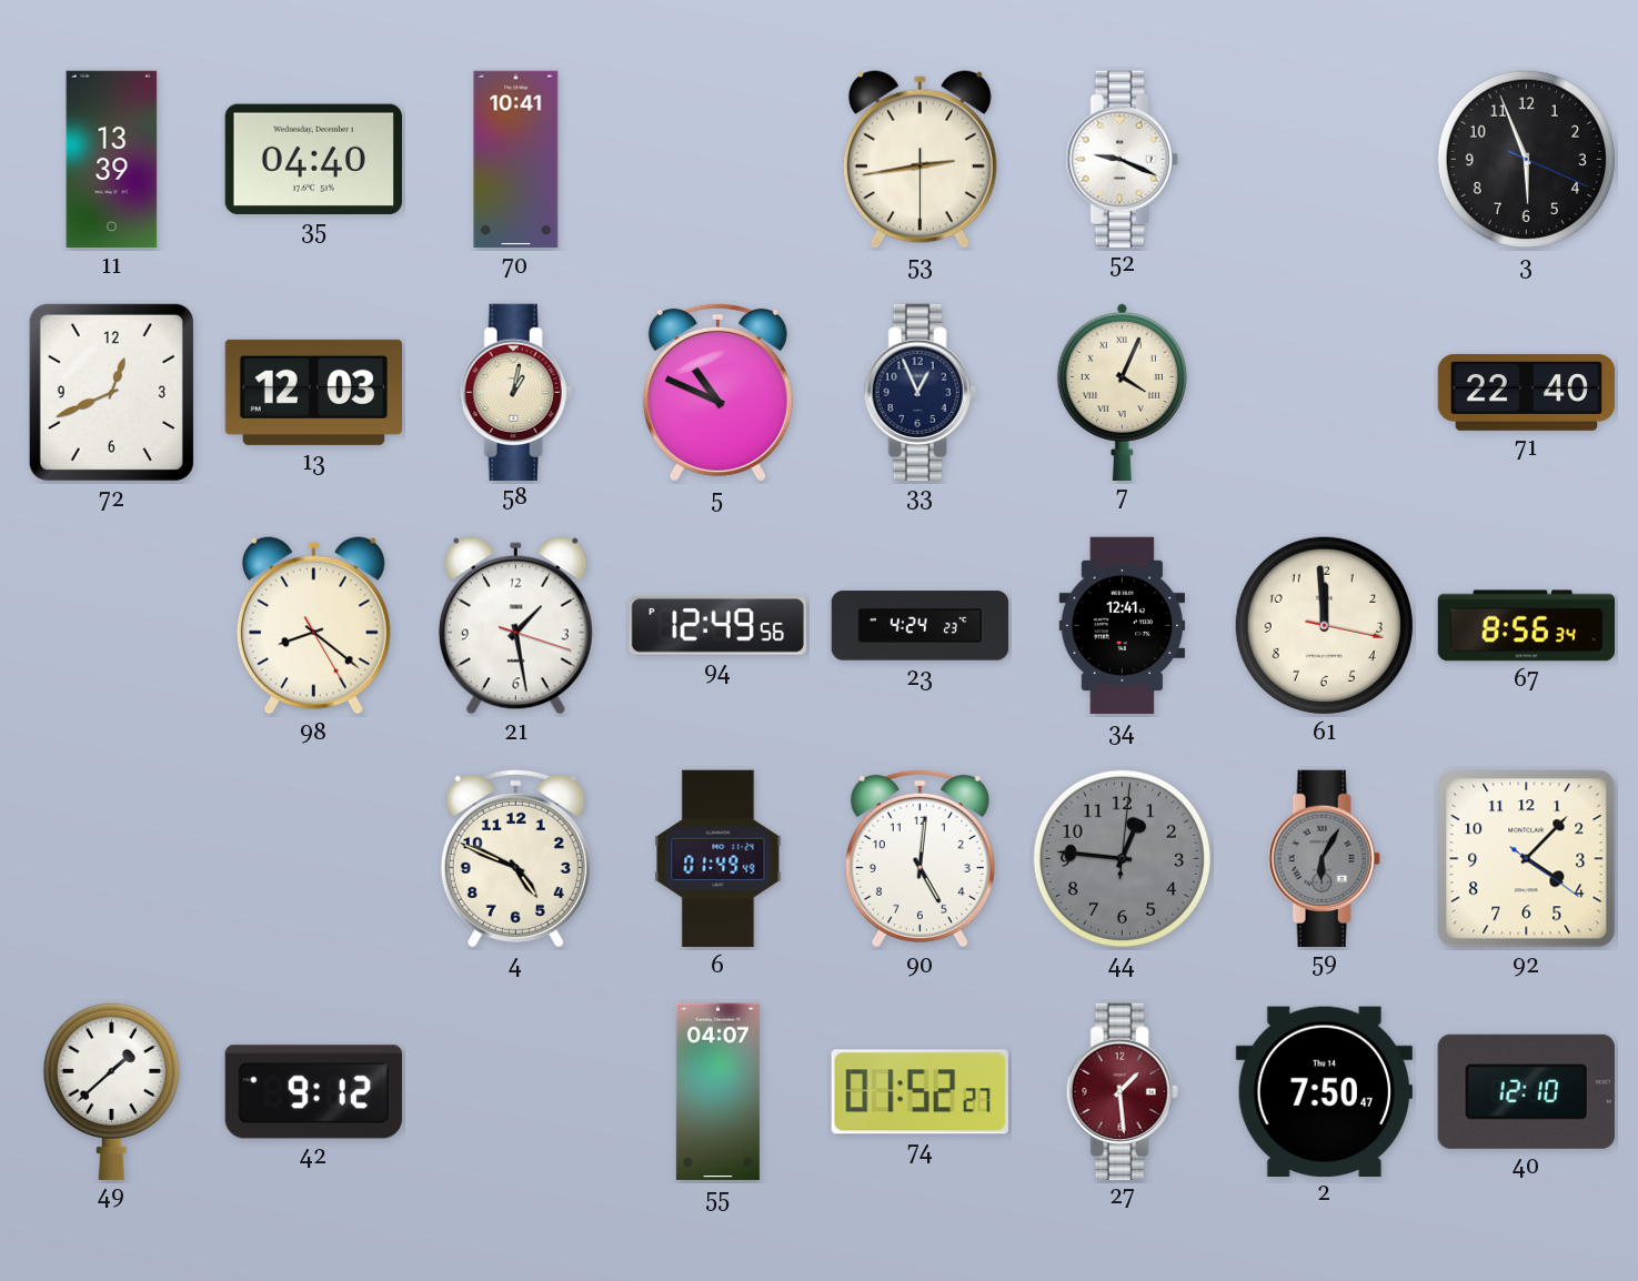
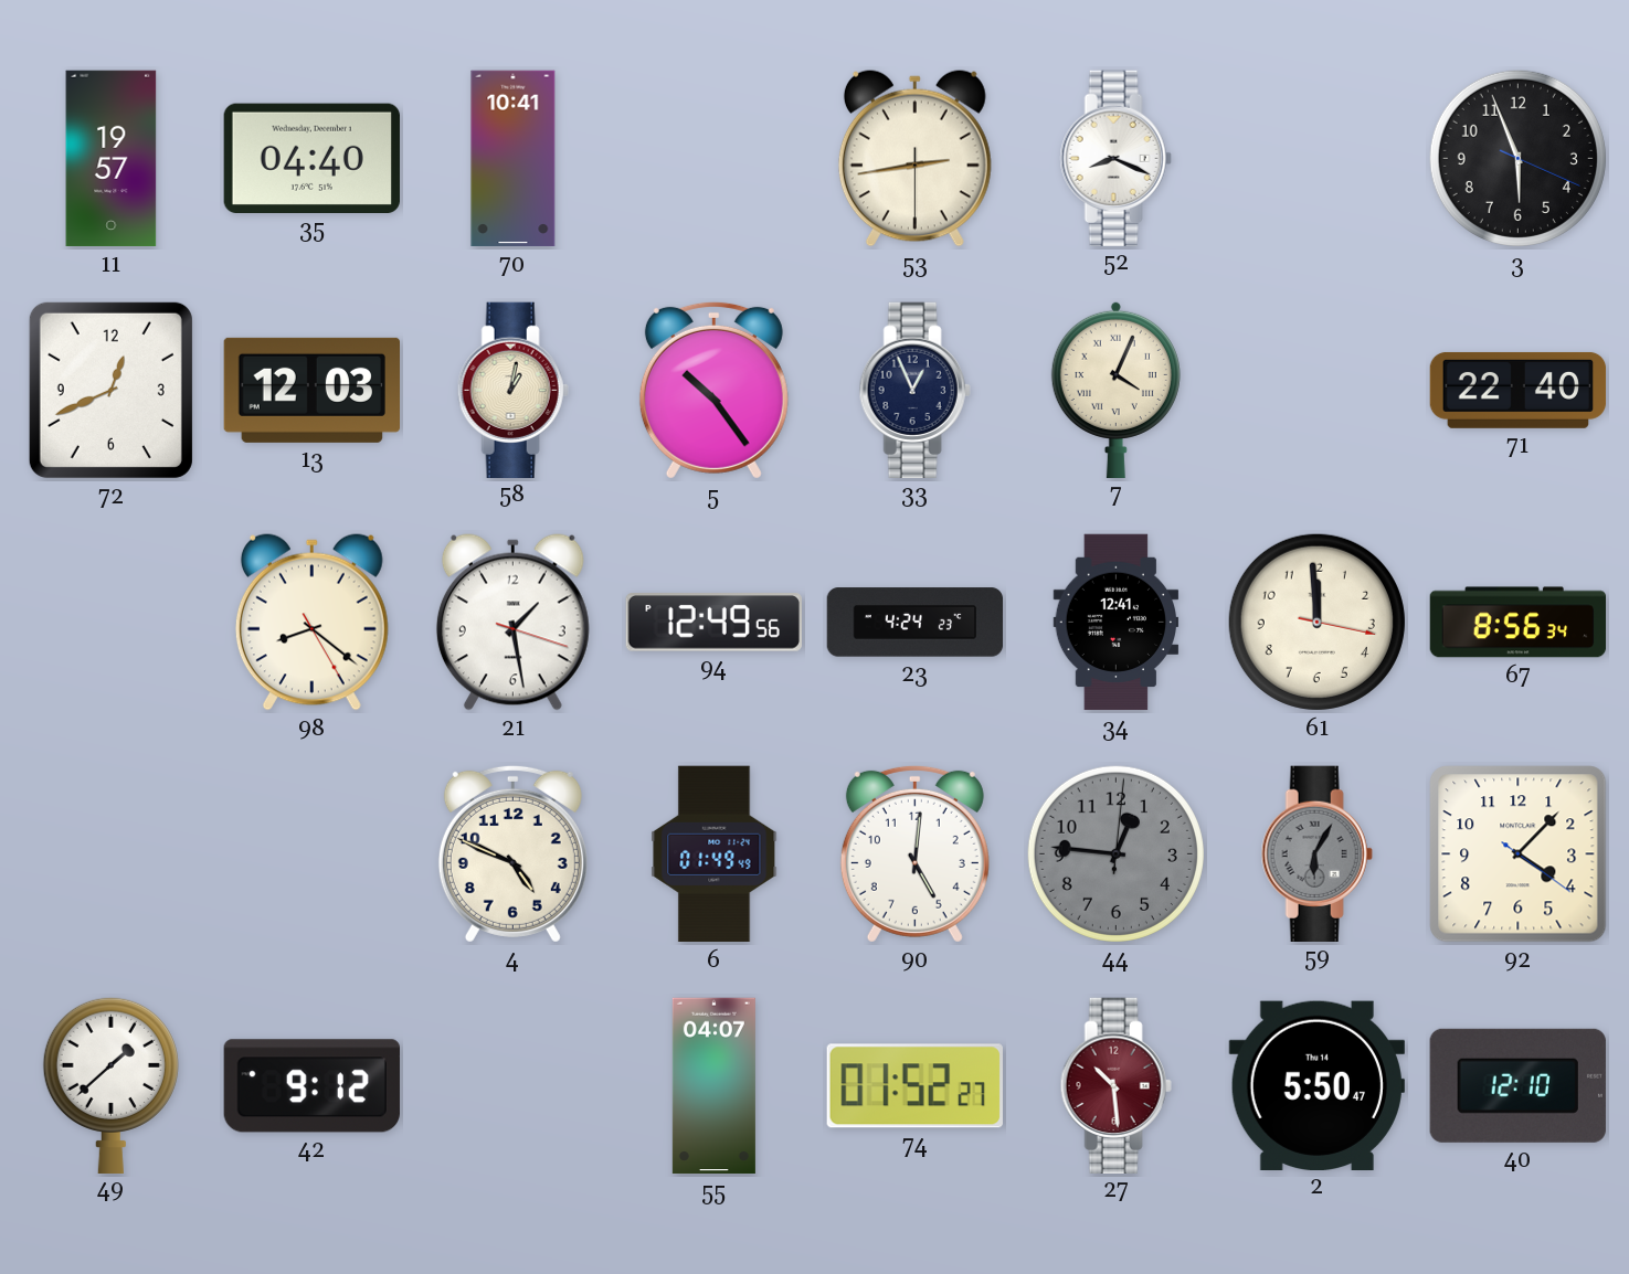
11: 13:39 -> 19:57 (112, 159)
52: 9:19 -> 8:19 (1115, 158)
5: 10:49 -> 10:24 (713, 390)
27: 1:29 -> 10:29 (1115, 1085)
2: 7:50 -> 5:50 (1316, 1085)
